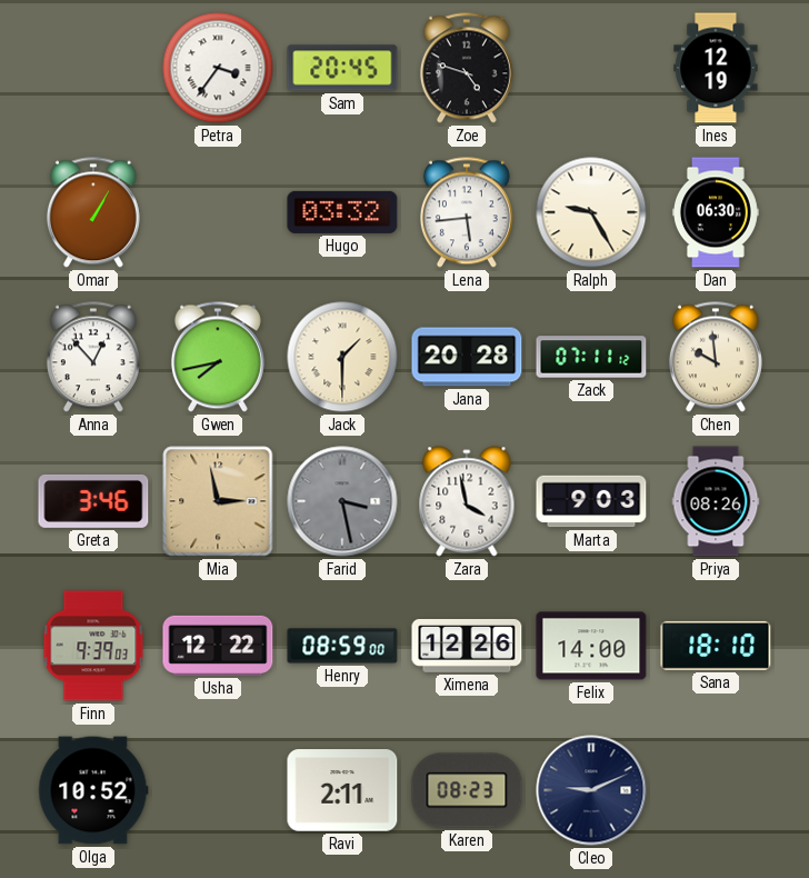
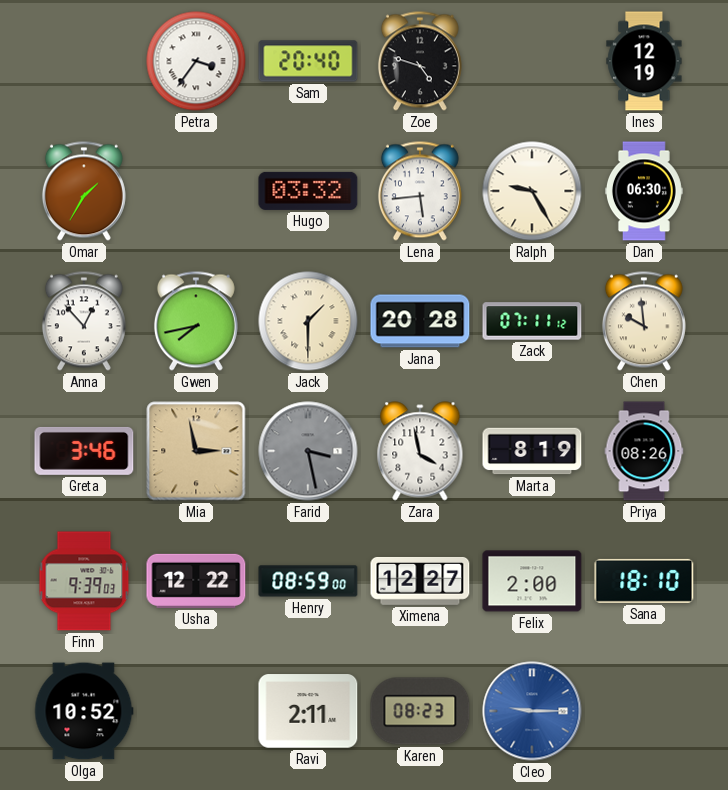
Sam: 20:45 -> 20:40 (308, 61)
Omar: 1:05 -> 1:35 (84, 191)
Marta: 9:03 -> 8:19 (532, 451)
Ximena: 12:26 -> 12:27 (420, 581)
Felix: 14:00 -> 2:00 (532, 581)
Cleo: 9:11 -> 9:15 (532, 711)
Cleo dial: navy -> blue (532, 711)
